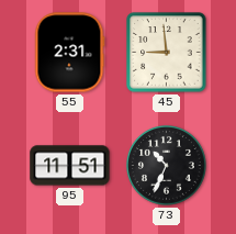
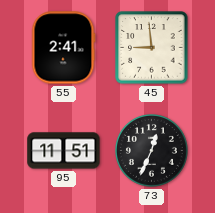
55: 2:31 -> 2:41 (63, 48)
73: 10:34 -> 12:34 (151, 150)
